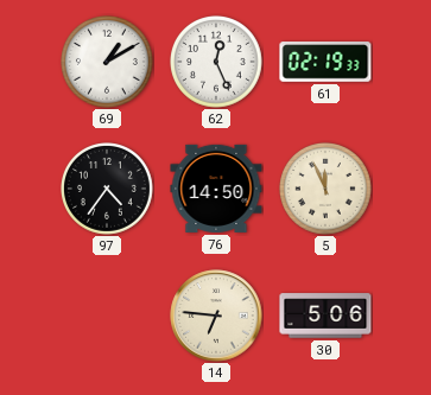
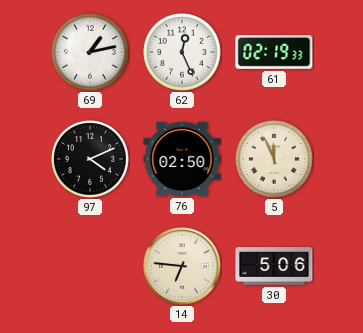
69: 1:10 -> 1:13 (91, 53)
97: 4:36 -> 4:11 (91, 160)
76: 14:50 -> 02:50 (182, 159)
